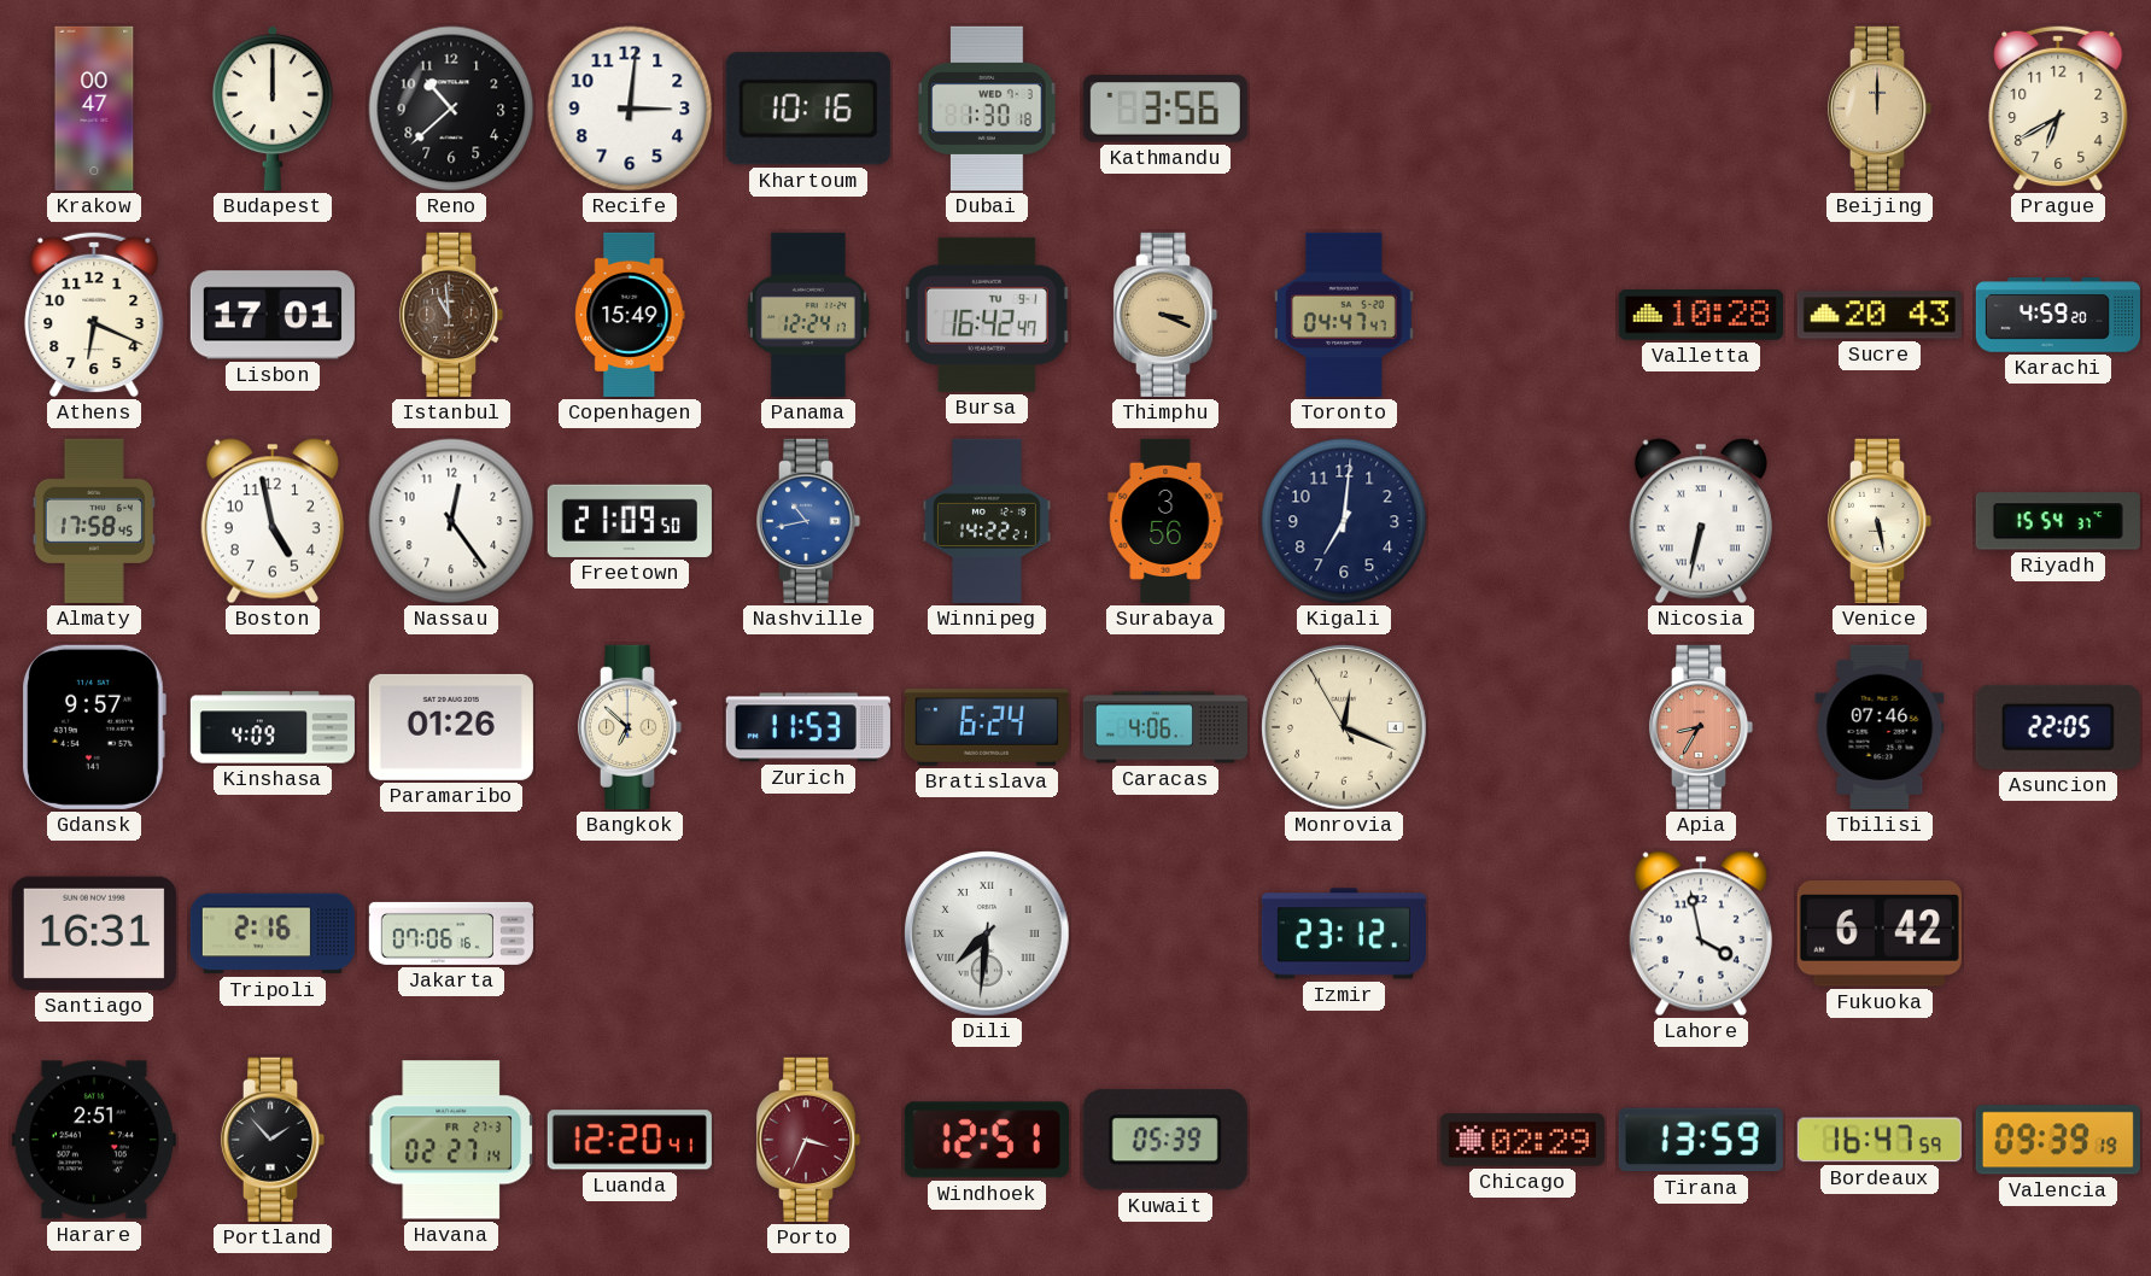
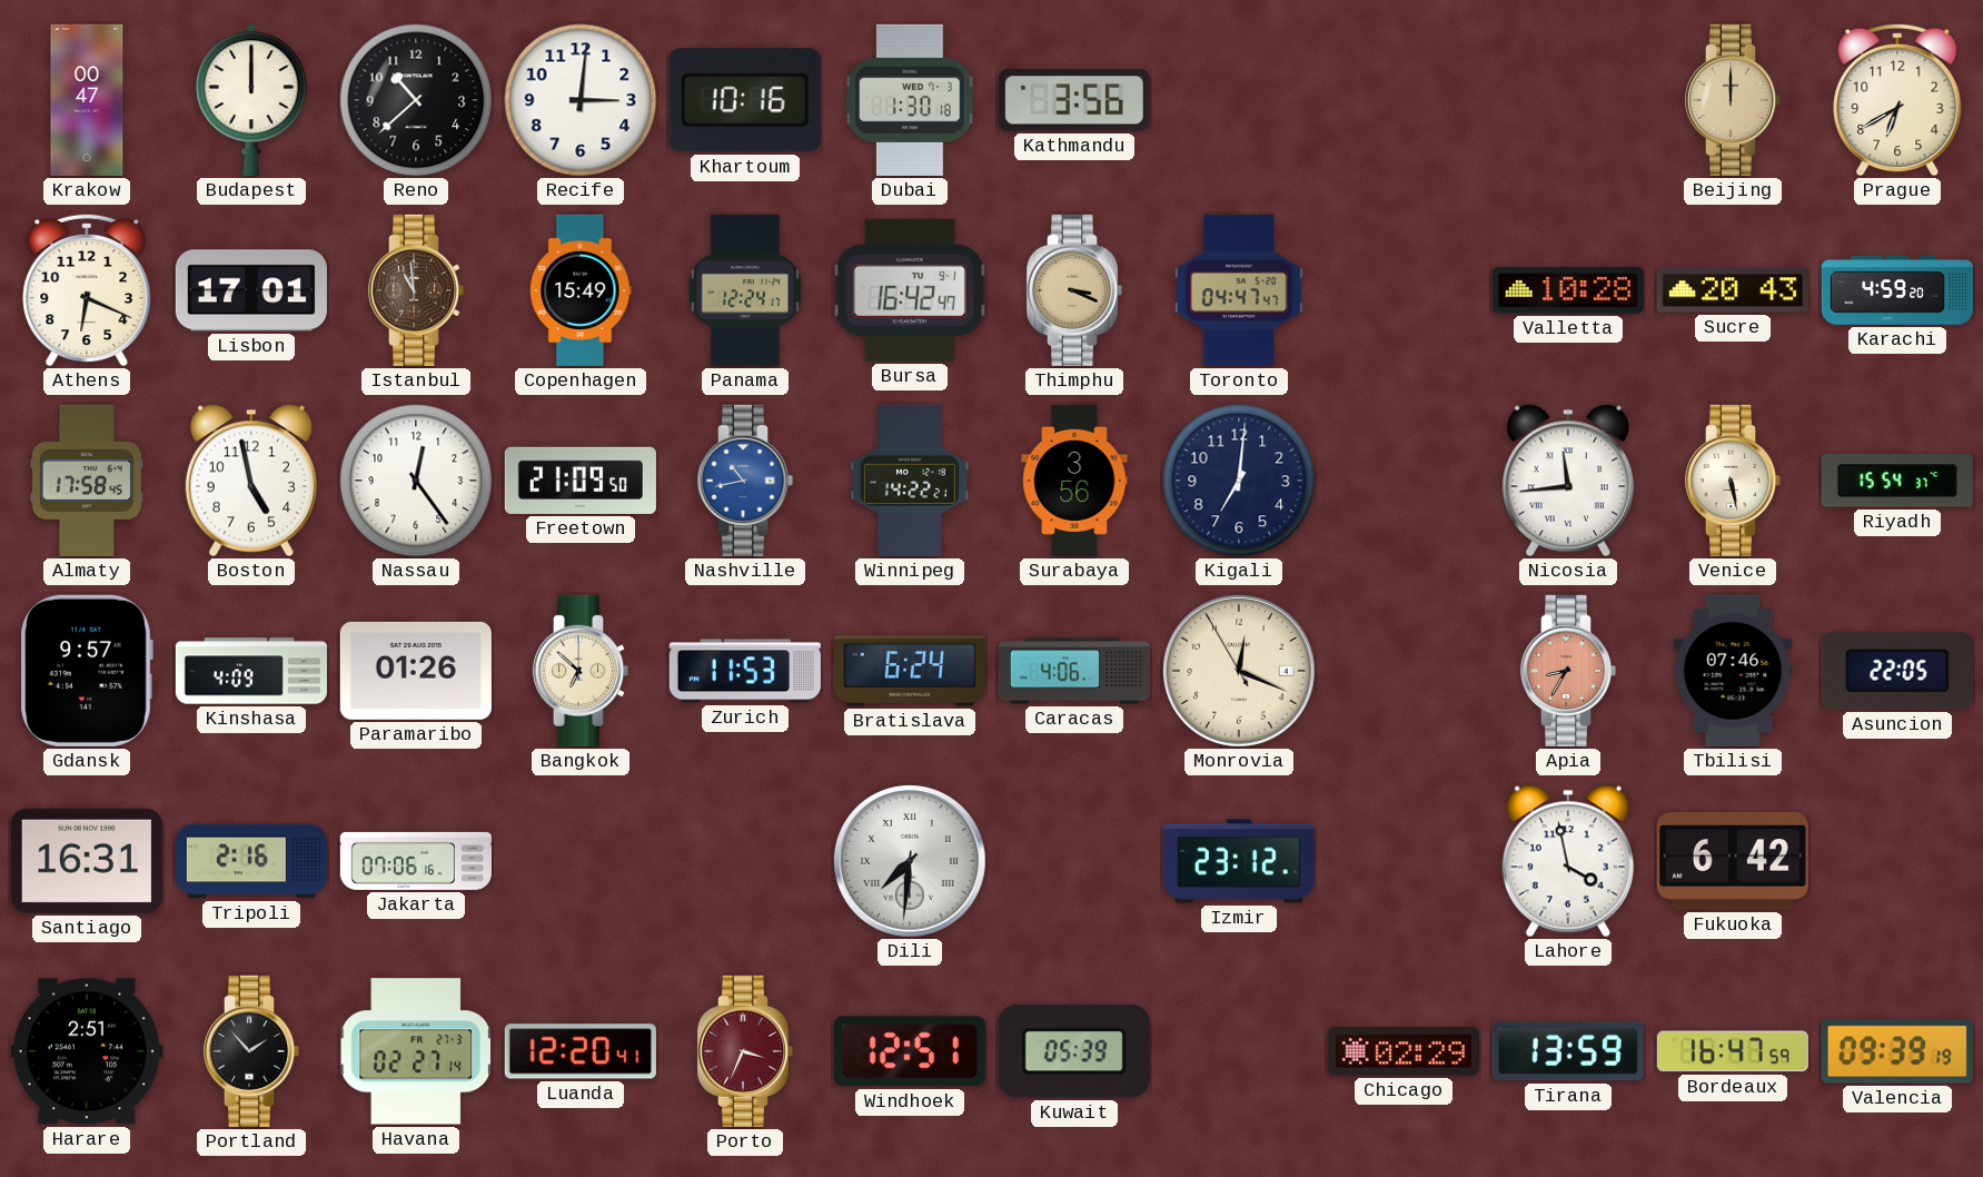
Nicosia: 6:32 -> 11:44 (1568, 481)
